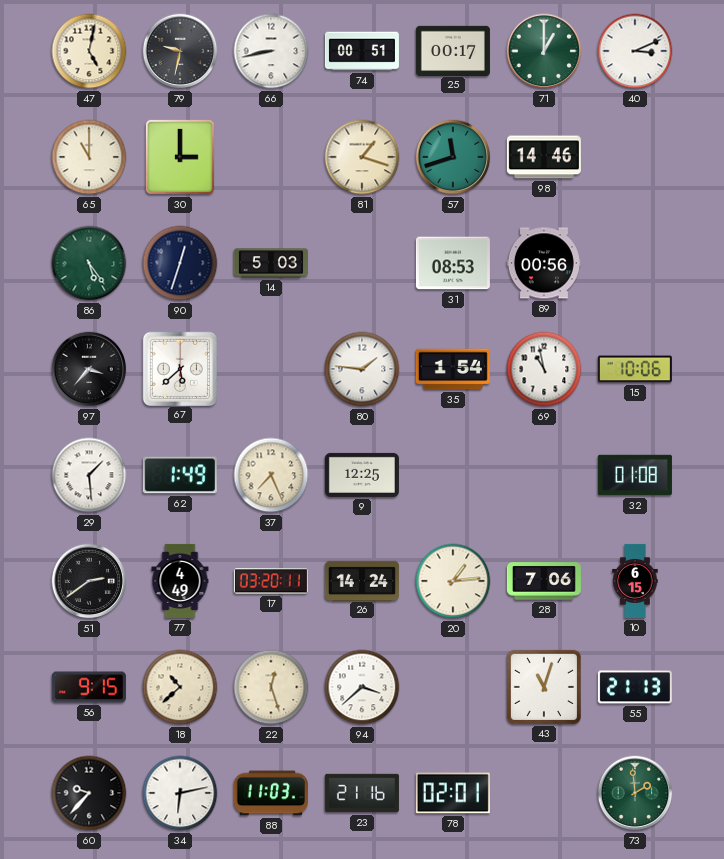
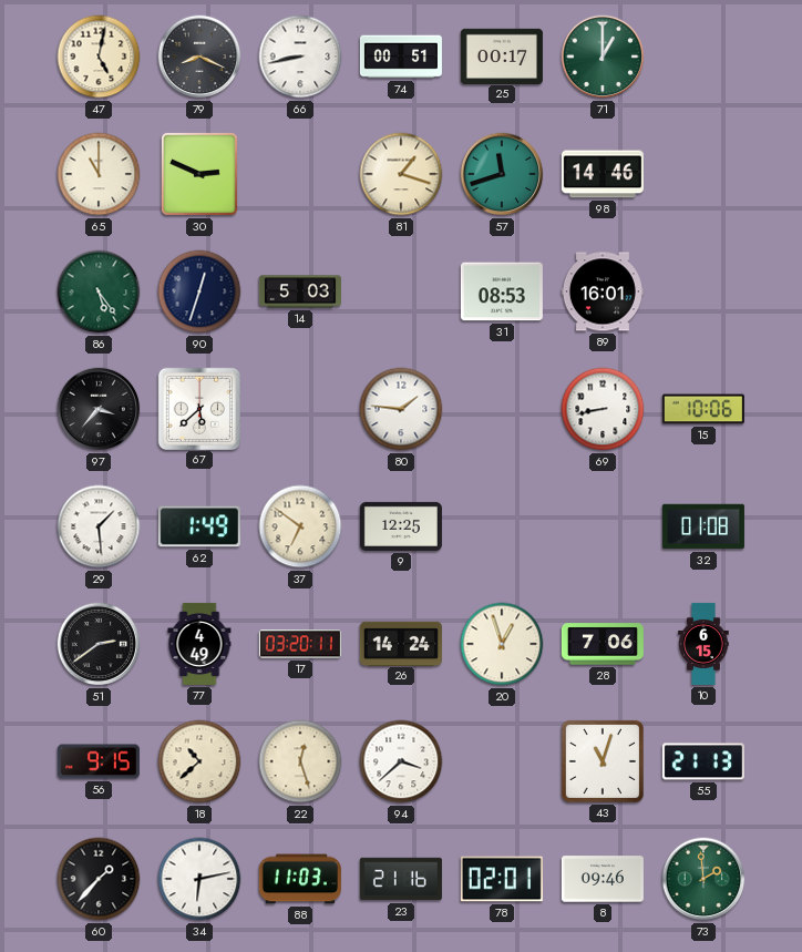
79: 9:32 -> 8:19 (199, 57)
40: 3:11 -> none (635, 51)
30: 3:00 -> 2:49 (199, 175)
89: 00:56 -> 16:01 (603, 291)
35: 1:54 -> none (453, 369)
69: 10:58 -> 8:43 (603, 409)
37: 7:26 -> 6:51 (300, 526)
20: 1:14 -> 12:57 (502, 644)
60: 9:37 -> 1:37 (99, 879)
8: none -> 09:46 (603, 879)
